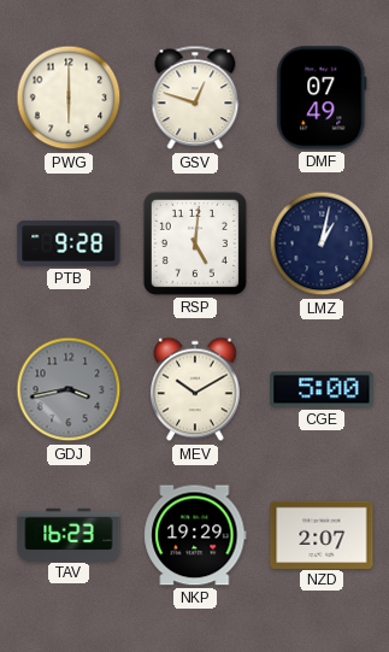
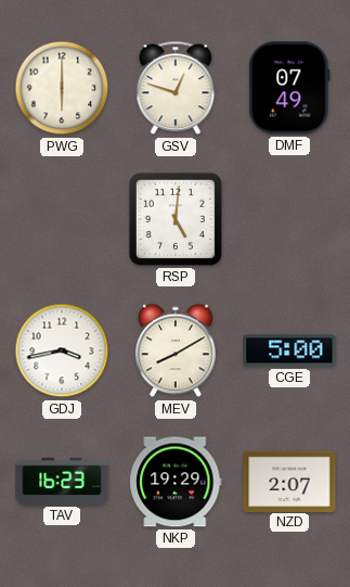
PTB: 9:28 -> none (69, 245)
LMZ: 1:02 -> none (322, 243)
GDJ dial: grey -> white (62, 350)
MEV: 10:10 -> 8:10 (177, 350)
